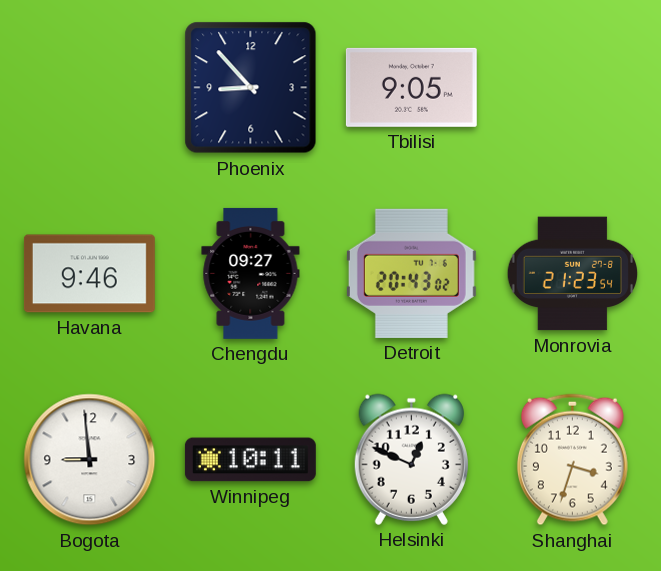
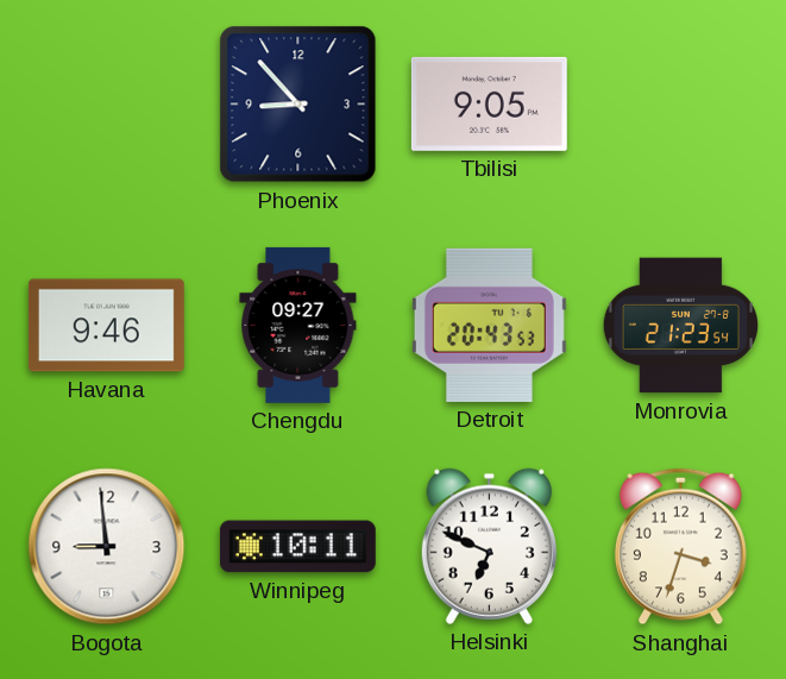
Detroit: 20:43:02 -> 20:43:53 (489, 325)
Helsinki: 12:49 -> 6:49 (489, 546)
